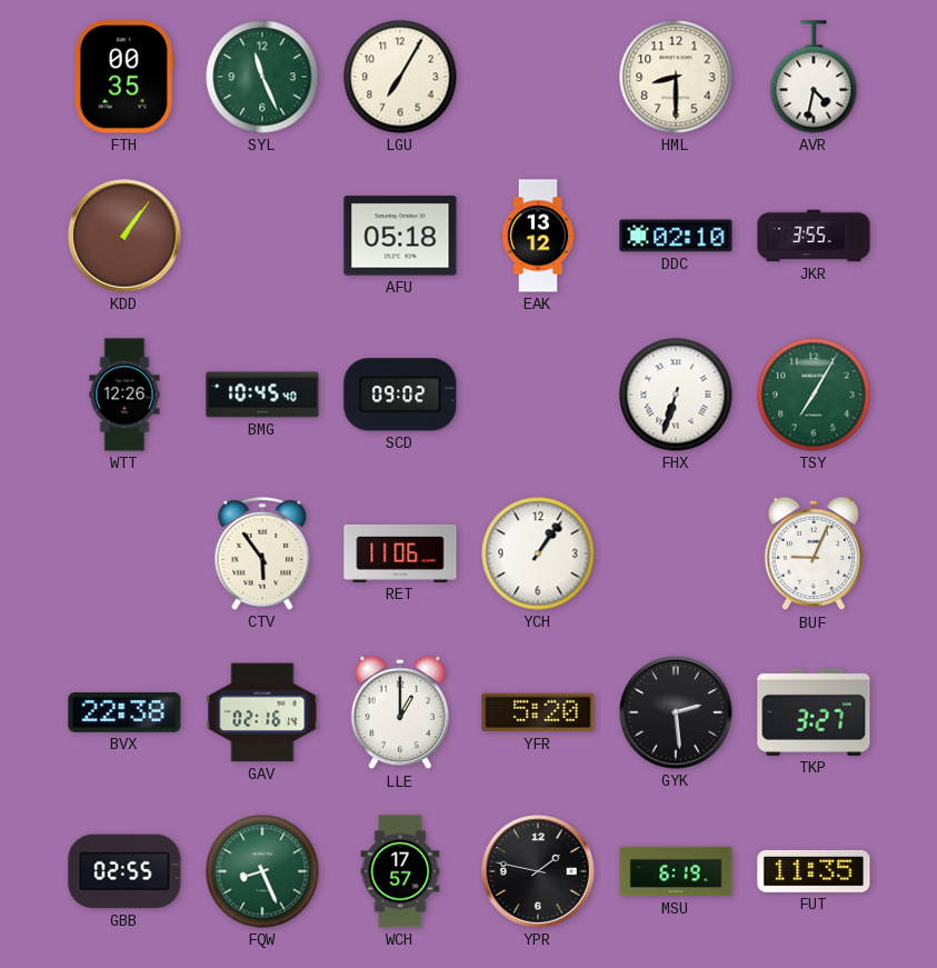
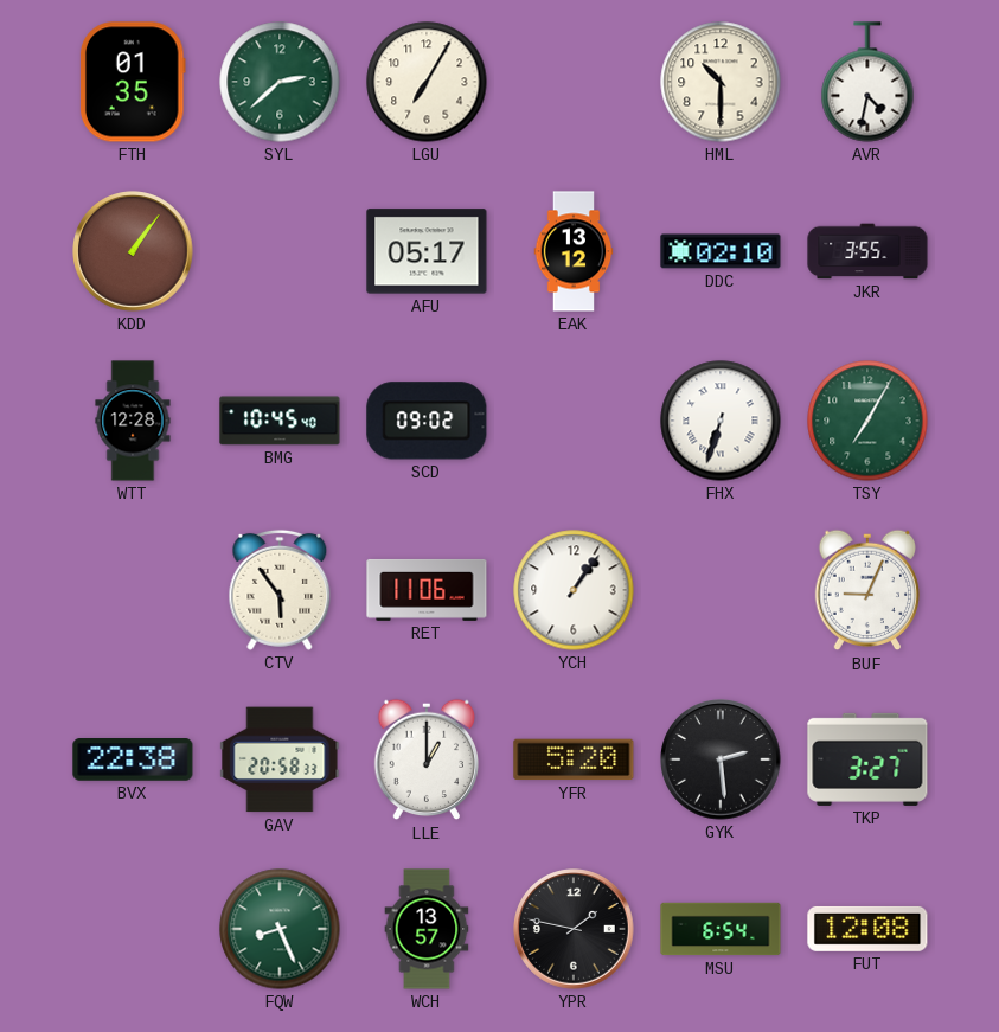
FTH: 00:35 -> 01:35 (133, 82)
SYL: 11:26 -> 2:38 (280, 82)
HML: 8:30 -> 10:30 (721, 82)
AFU: 05:18 -> 05:17 (427, 251)
WTT: 12:26 -> 12:28 (133, 421)
GAV: 02:16 -> 20:58 (280, 759)
GBB: 02:55 -> none (124, 871)
WCH: 17:57 -> 13:57 (427, 929)
MSU: 6:19 -> 6:54 (721, 929)
FUT: 11:35 -> 12:08 (867, 929)
